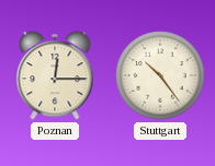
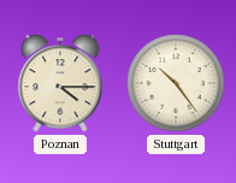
Poznan: 12:15 -> 4:15 (60, 83)
